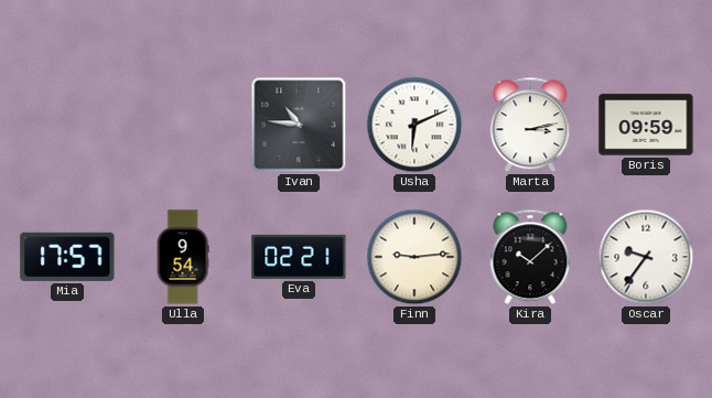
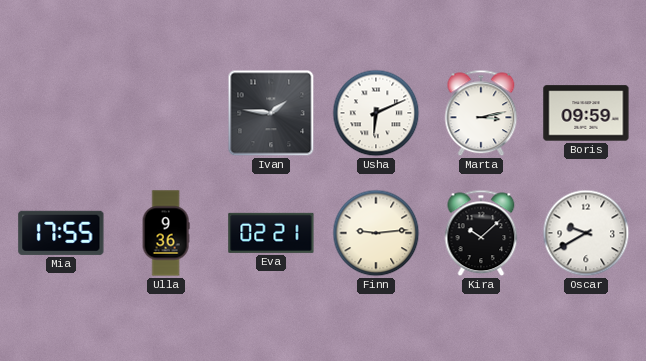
Ivan: 10:46 -> 1:46 (271, 113)
Mia: 17:57 -> 17:55 (61, 233)
Ulla: 9:54 -> 9:36 (166, 233)
Oscar: 9:36 -> 9:40 (586, 233)
